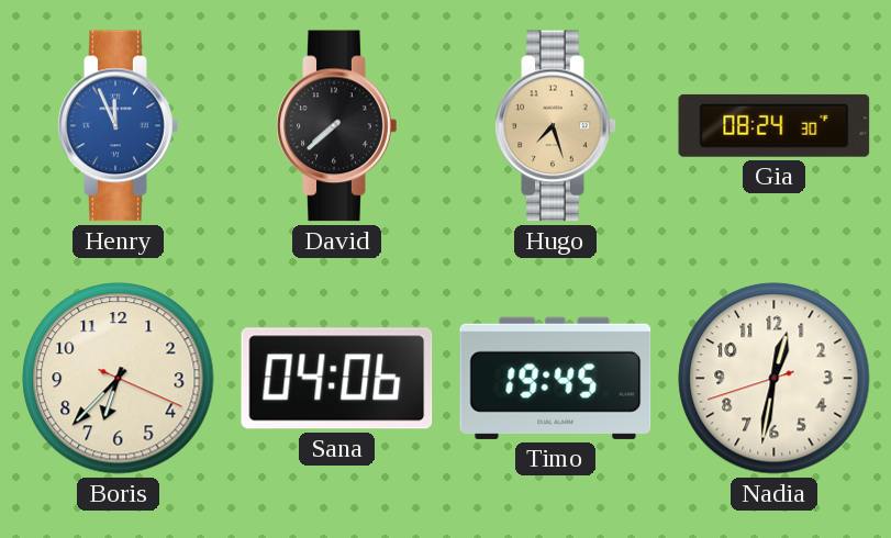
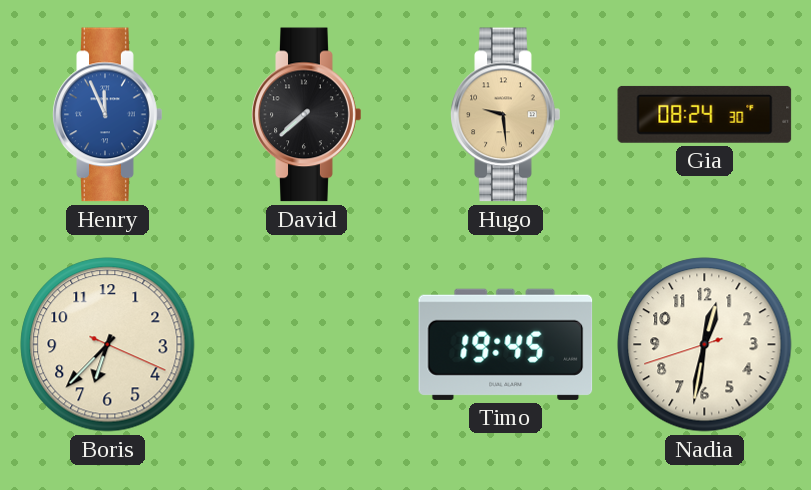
Hugo: 7:27 -> 9:29 (506, 115)
Sana: 04:06 -> none (337, 379)
